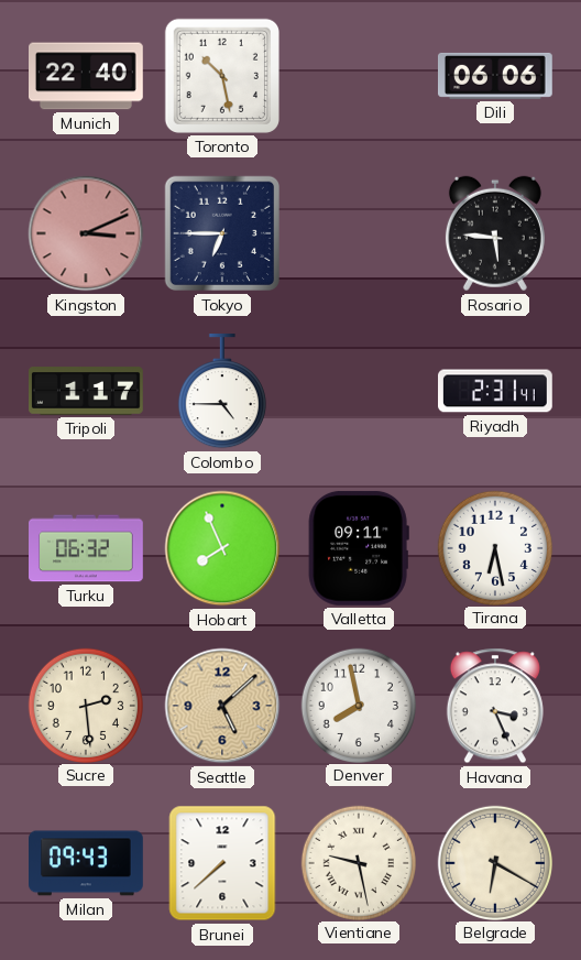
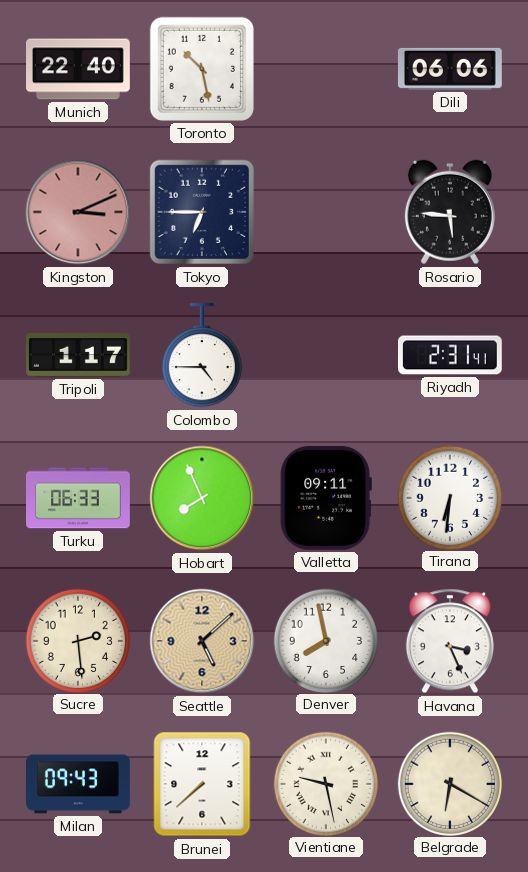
Turku: 06:32 -> 06:33 (79, 498)
Tirana: 6:28 -> 6:31 (449, 497)
